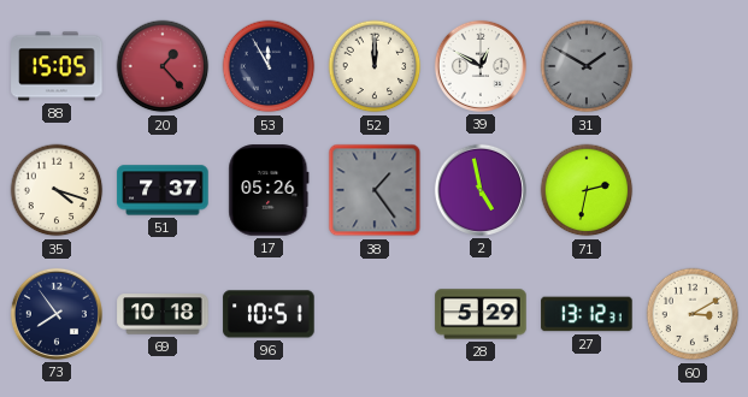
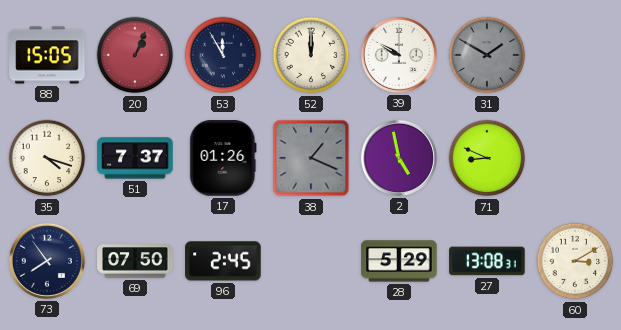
20: 1:23 -> 1:04 (135, 55)
39: 12:50 -> 9:50 (399, 55)
17: 05:26 -> 01:26 (223, 158)
38: 1:24 -> 1:19 (311, 158)
71: 2:32 -> 8:49 (487, 158)
69: 10:18 -> 07:50 (135, 261)
96: 10:51 -> 2:45 (223, 261)
27: 13:12 -> 13:08 (487, 261)
